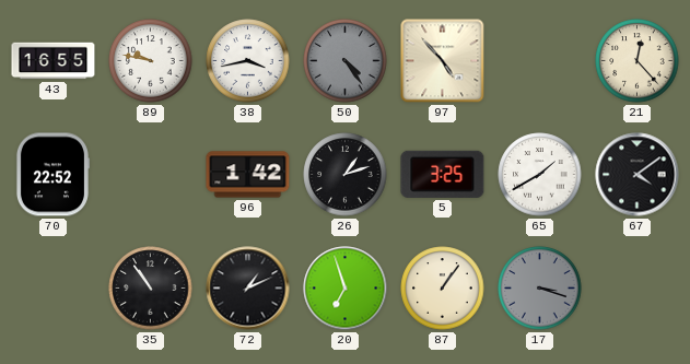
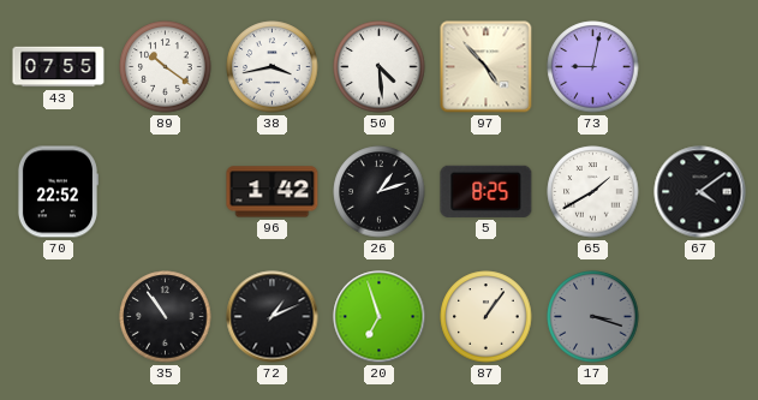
43: 16:55 -> 07:55 (59, 67)
89: 9:47 -> 10:21 (166, 67)
50: 4:24 -> 4:29 (380, 67)
50 dial: grey -> white (380, 67)
73: none -> 9:02 (593, 67)
21: 12:23 -> none (638, 61)
5: 3:25 -> 8:25 (487, 191)
